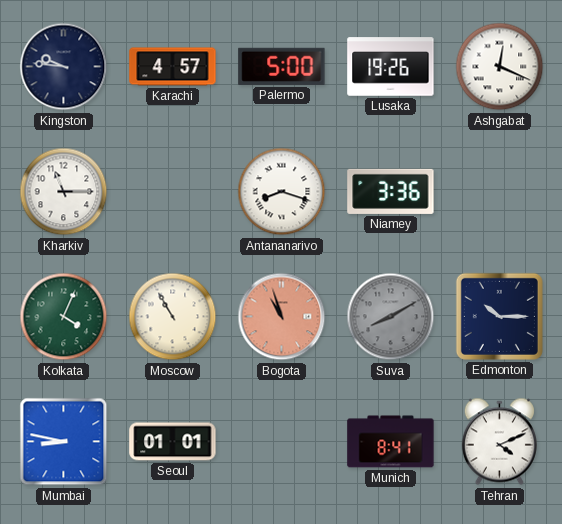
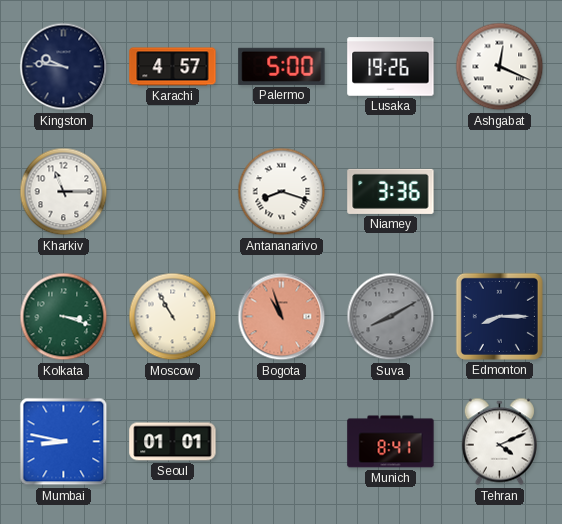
Kolkata: 4:04 -> 3:18 (64, 317)
Edmonton: 10:15 -> 8:15 (499, 316)
